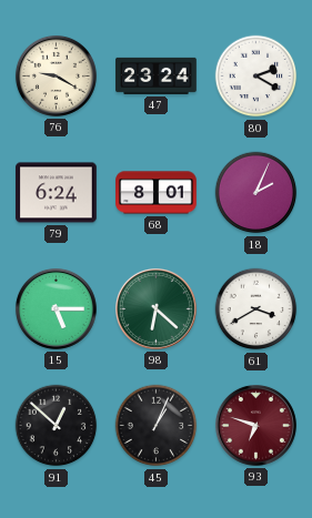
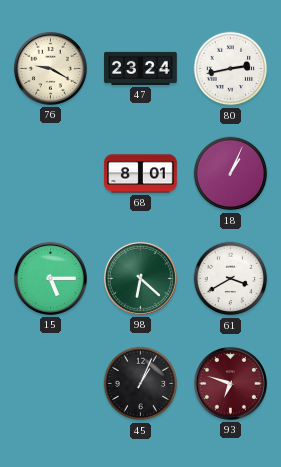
80: 2:20 -> 2:43 (231, 69)
79: 6:24 -> none (57, 193)
18: 2:04 -> 1:04 (231, 174)
91: 12:52 -> none (57, 426)
